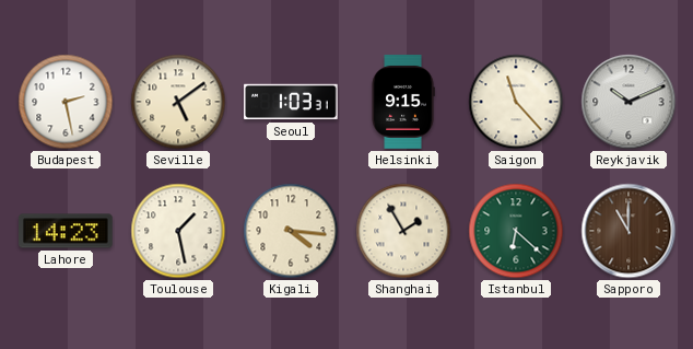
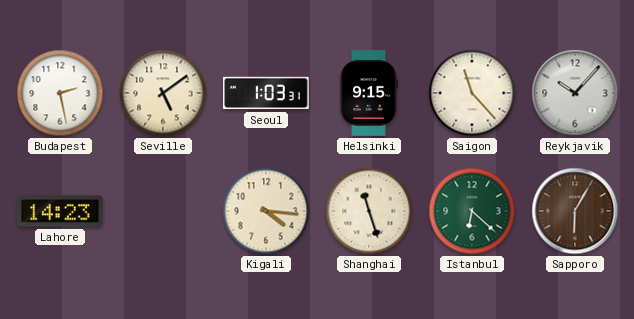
Reykjavik: 10:11 -> 10:07 (575, 93)
Toulouse: 1:28 -> none (178, 231)
Shanghai: 1:55 -> 11:27 (369, 211)
Sapporo: 11:00 -> 6:05 (575, 211)
